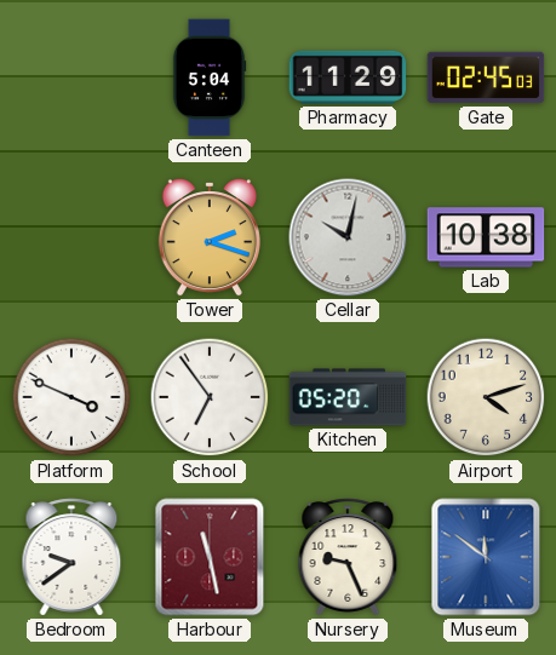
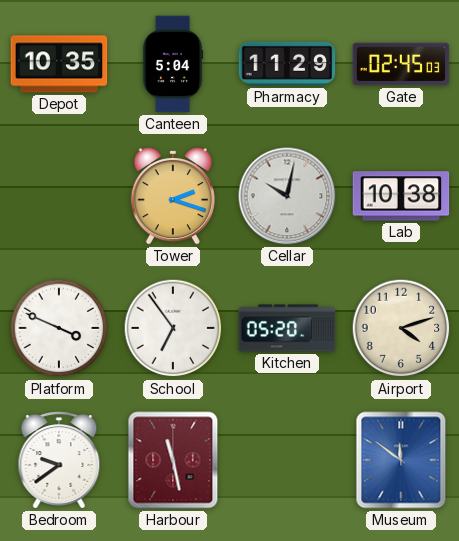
Depot: none -> 10:35 (59, 64)
Nursery: 9:26 -> none (348, 557)
